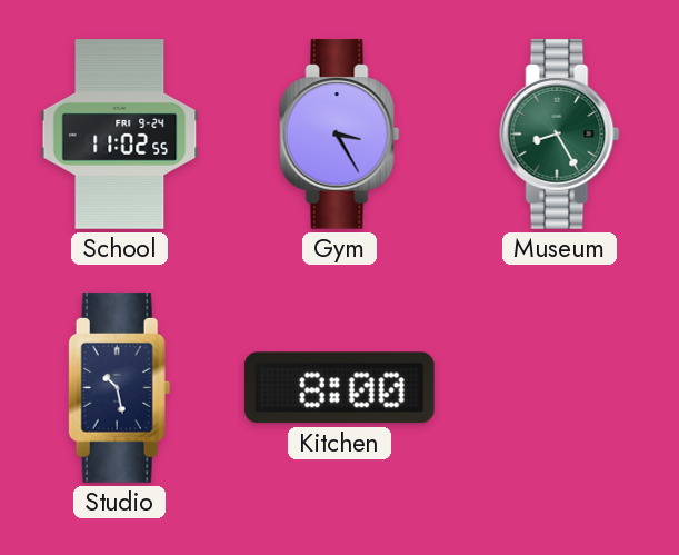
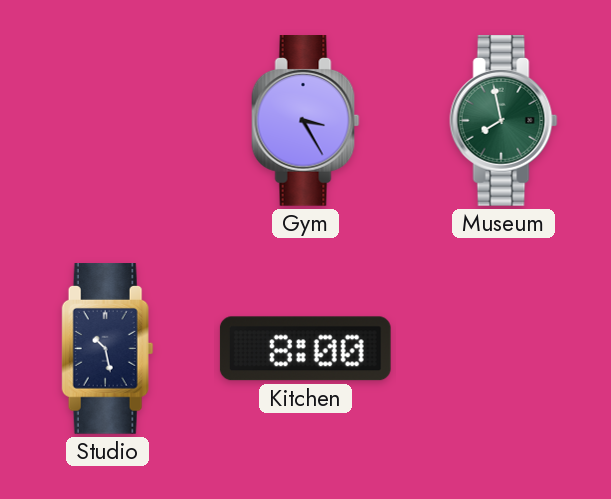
School: 11:02 -> none (120, 135)
Museum: 8:25 -> 7:58 (504, 121)
